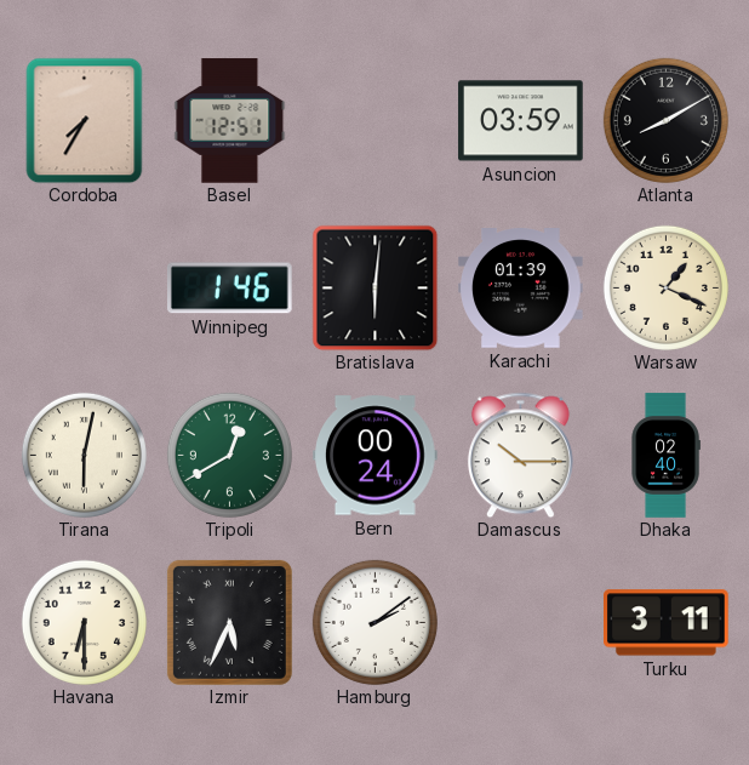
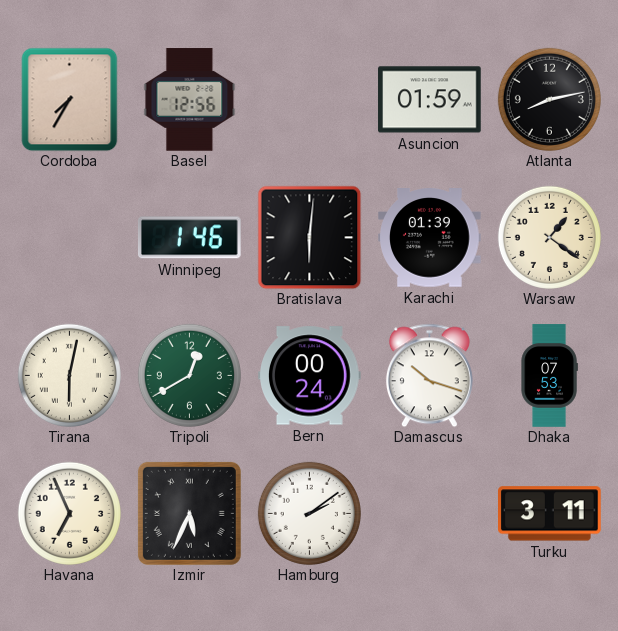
Basel: 12:51 -> 12:56 (190, 100)
Asuncion: 03:59 -> 01:59 (430, 100)
Atlanta: 8:10 -> 8:13 (549, 99)
Warsaw: 1:19 -> 1:21 (549, 237)
Damascus: 10:15 -> 10:18 (429, 375)
Dhaka: 02:40 -> 07:53 (549, 376)
Havana: 6:30 -> 6:56 (69, 513)
